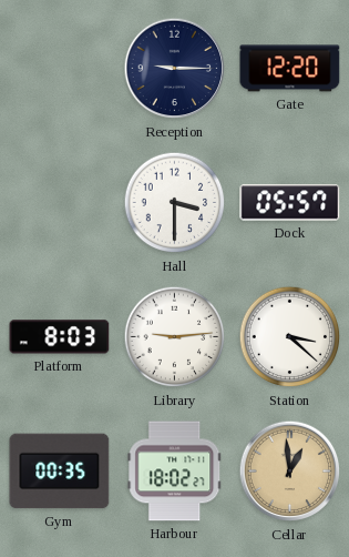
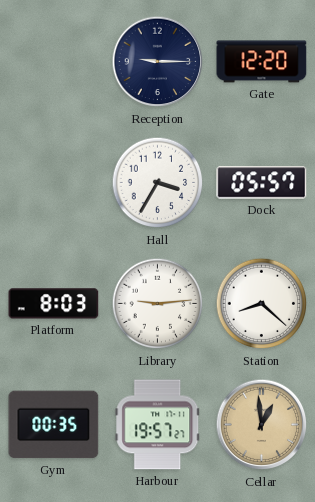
Hall: 3:30 -> 3:35 (158, 183)
Station: 3:22 -> 8:22 (262, 304)
Harbour: 18:02 -> 19:57 (158, 425)
